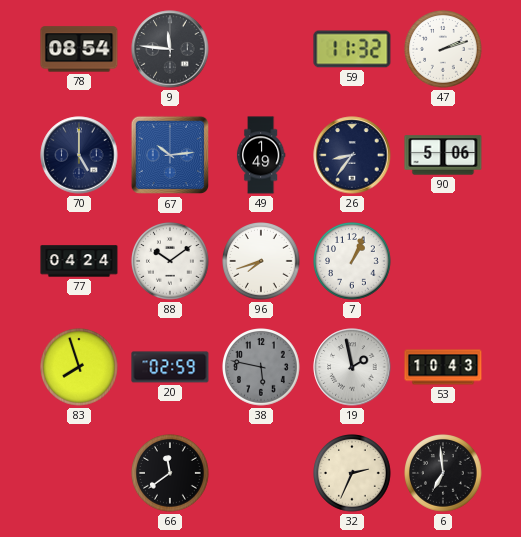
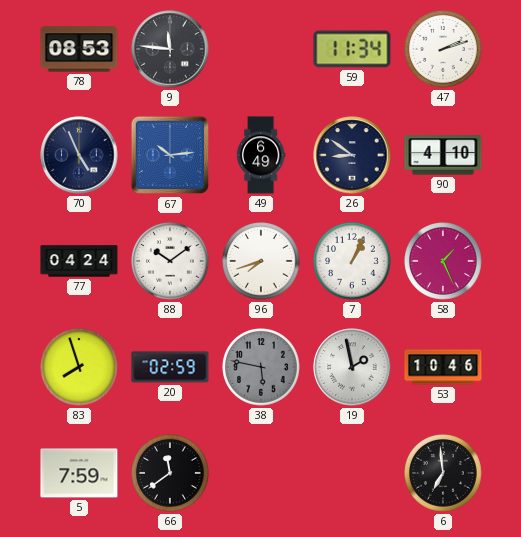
78: 08:54 -> 08:53 (79, 49)
59: 11:32 -> 11:34 (352, 49)
70: 5:00 -> 4:56 (79, 155)
49: 1:49 -> 6:49 (261, 155)
26: 8:36 -> 8:51 (352, 155)
90: 5:06 -> 4:10 (443, 155)
58: none -> 1:26 (443, 261)
53: 10:43 -> 10:46 (443, 367)
5: none -> 7:59 (79, 473)
32: 2:34 -> none (352, 473)
